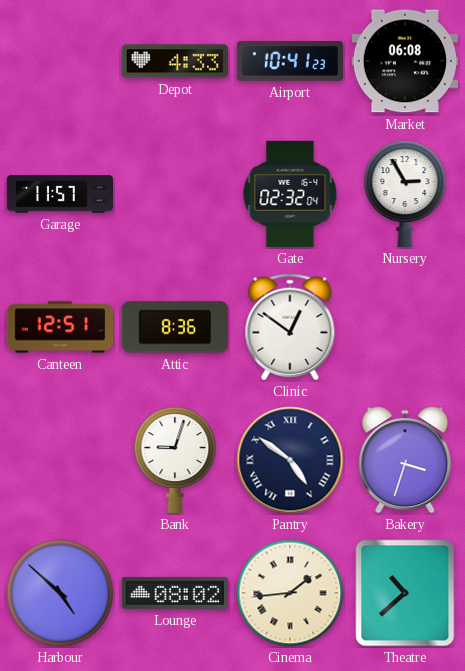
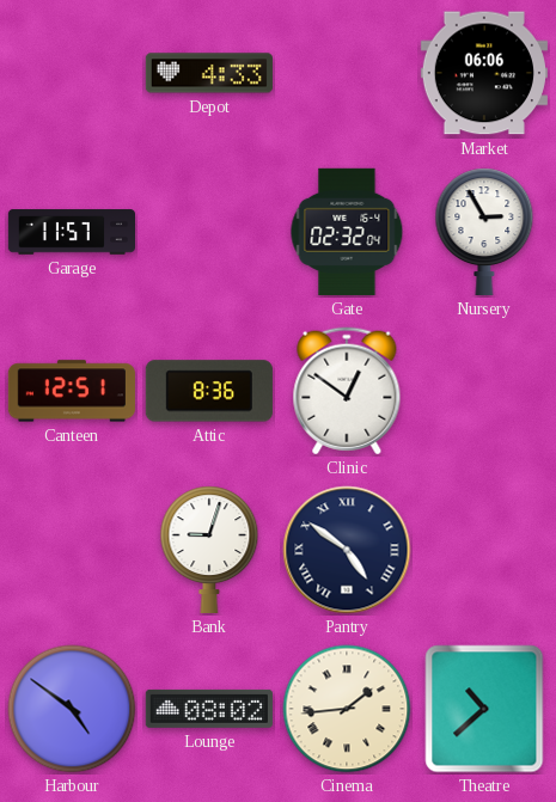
Airport: 10:41 -> none (289, 62)
Market: 06:08 -> 06:06 (484, 73)
Bakery: 3:33 -> none (405, 460)
Harbour: 4:52 -> 4:51 (72, 709)
